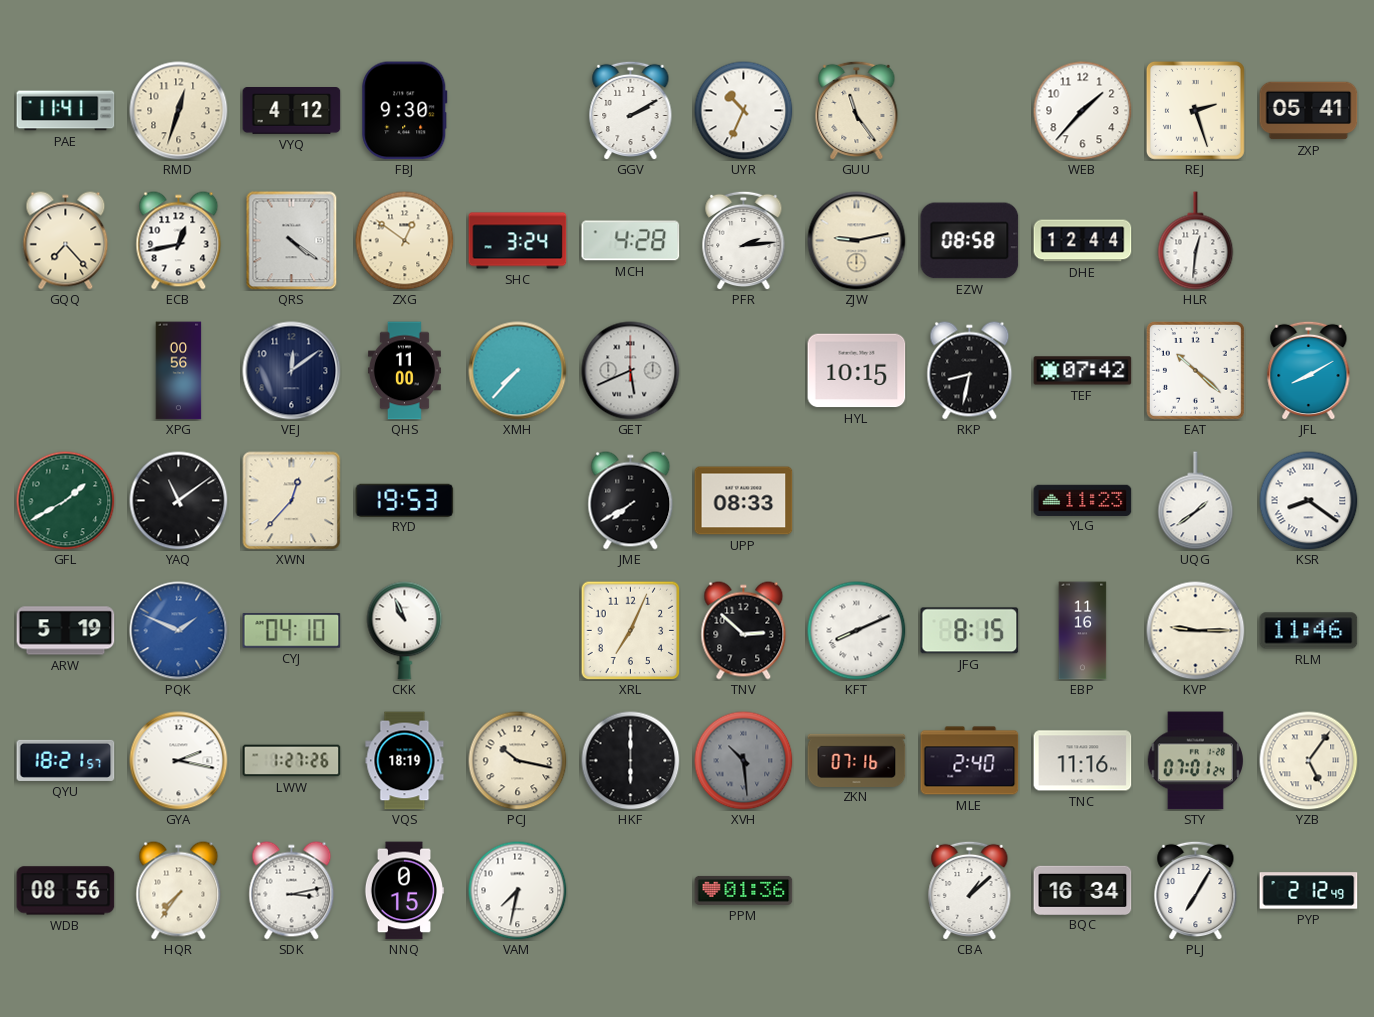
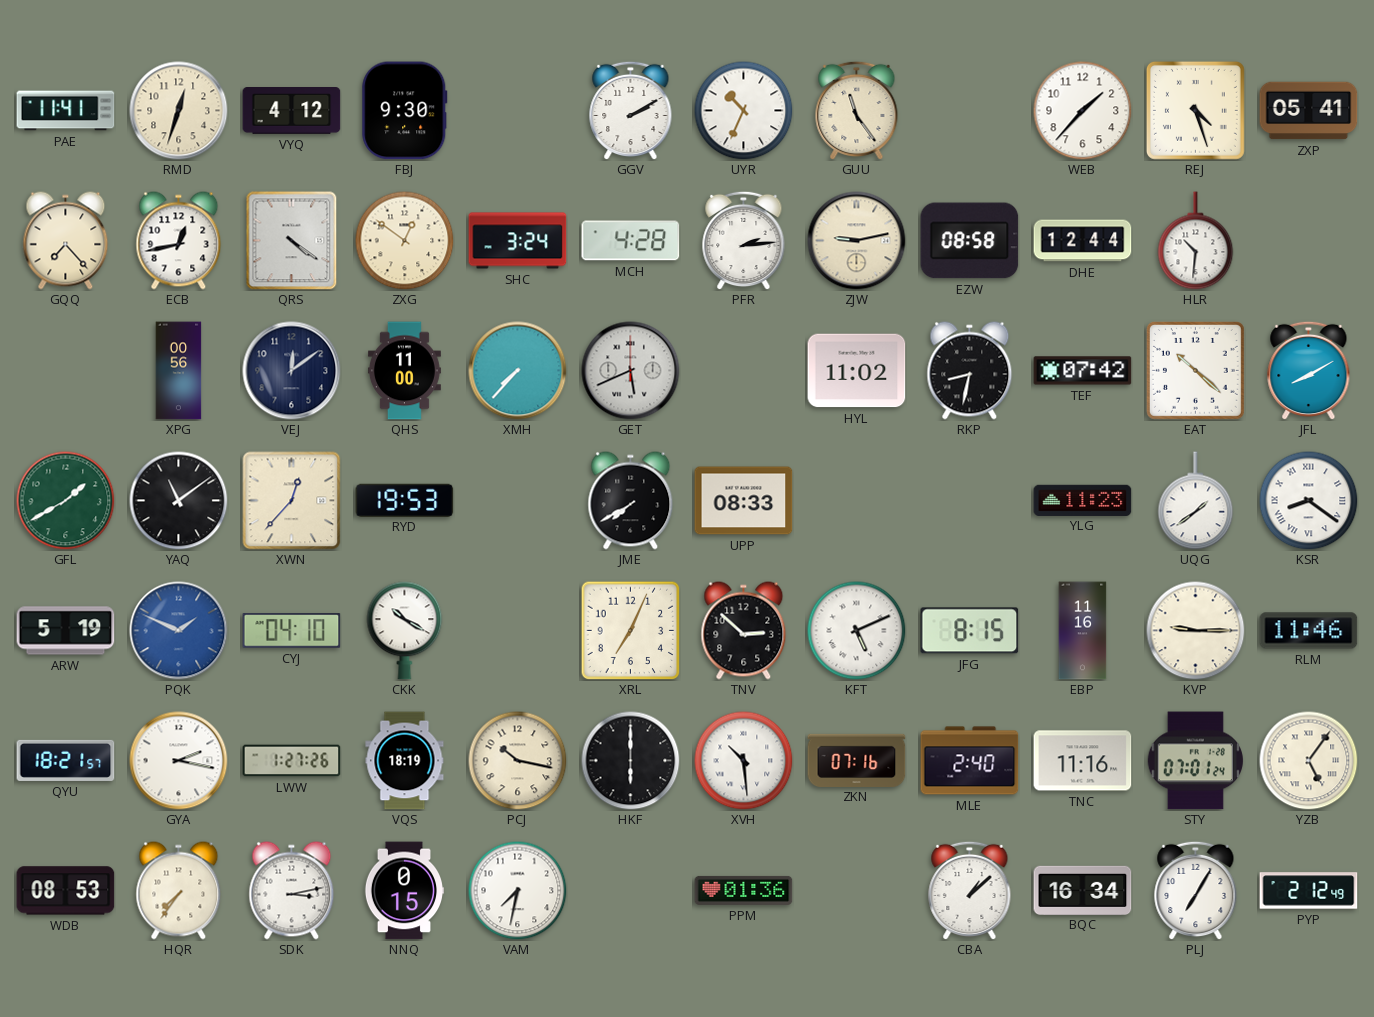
REJ: 2:27 -> 4:27 (1195, 110)
HLR: 12:31 -> 10:31 (1196, 241)
HYL: 10:15 -> 11:02 (857, 371)
CKK: 10:56 -> 10:20 (405, 631)
KFT: 8:11 -> 5:11 (857, 631)
XVH dial: grey -> white (744, 761)
WDB: 08:56 -> 08:53 (66, 891)
